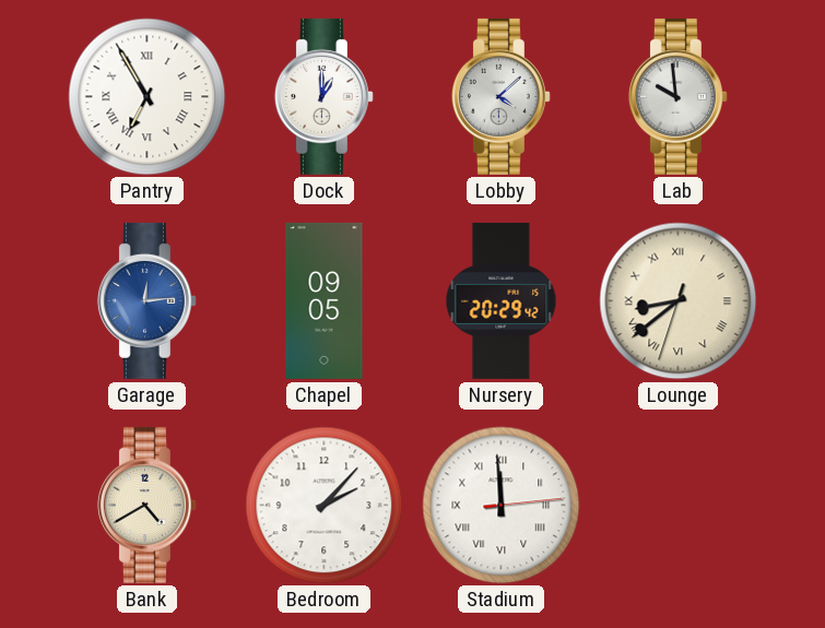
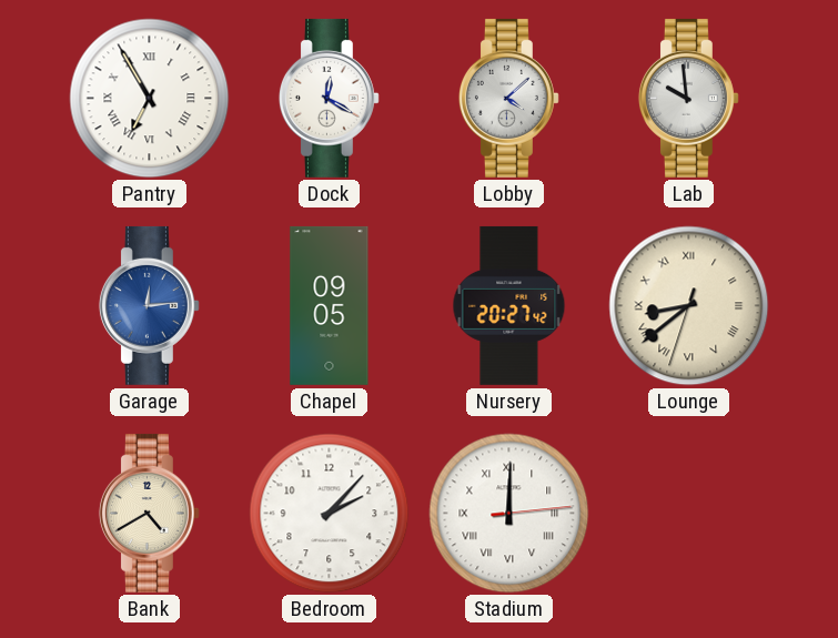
Dock: 1:00 -> 12:20 (329, 98)
Nursery: 20:29 -> 20:27 (509, 305)
Stadium: 11:59 -> 12:00 (509, 514)
